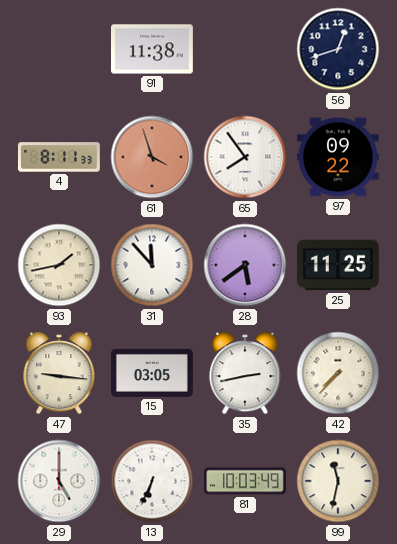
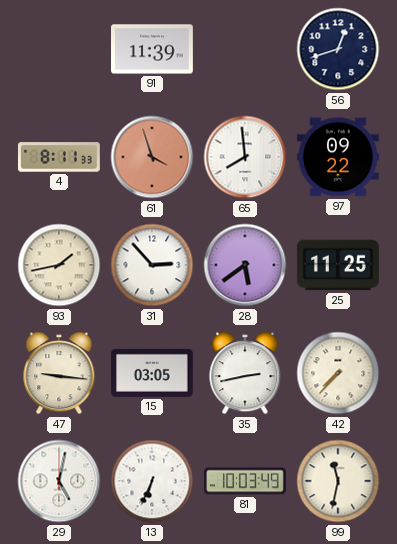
91: 11:38 -> 11:39 (153, 49)
65: 7:54 -> 7:59 (245, 157)
31: 11:53 -> 2:53 (152, 265)
29: 5:00 -> 5:02 (59, 481)
